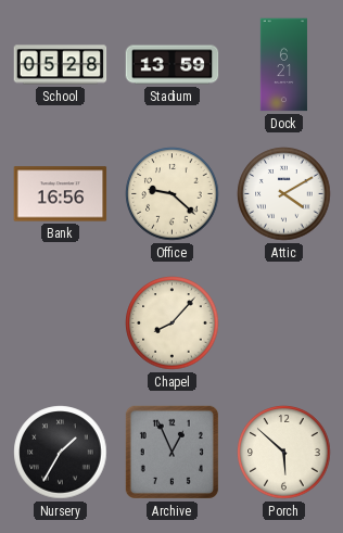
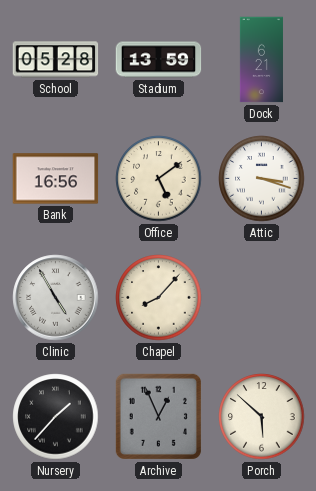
Office: 9:22 -> 5:09 (159, 179)
Attic: 4:10 -> 3:18 (262, 179)
Clinic: none -> 4:55 (56, 298)
Nursery: 1:35 -> 1:37 (56, 417)
